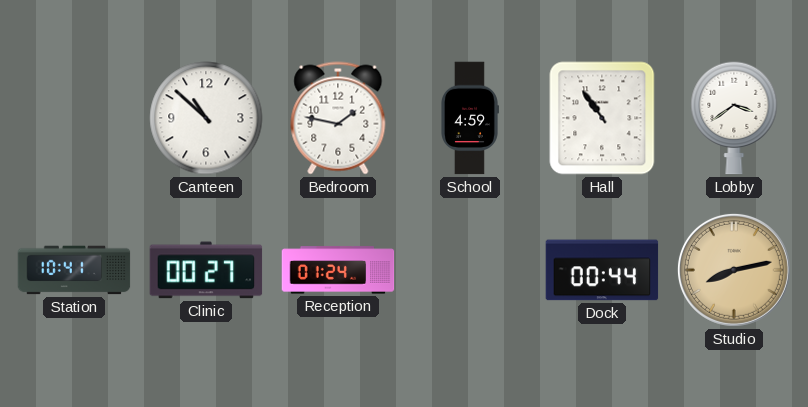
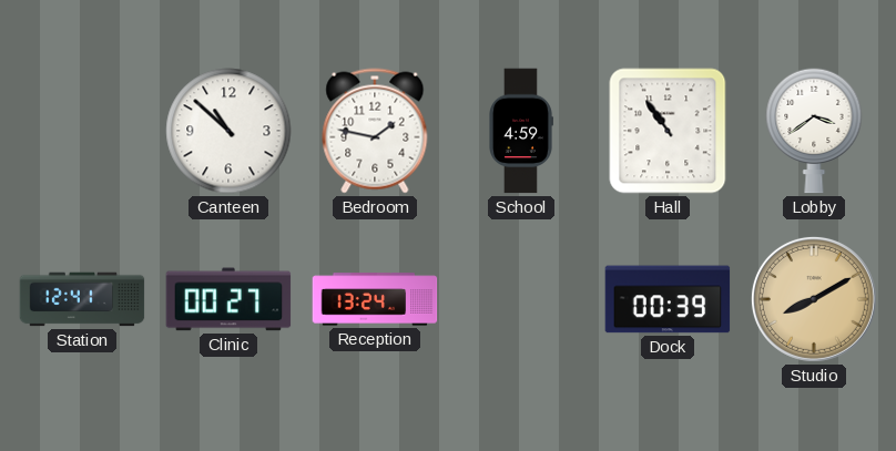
Station: 10:41 -> 12:41 (82, 299)
Reception: 01:24 -> 13:24 (375, 299)
Dock: 00:44 -> 00:39 (668, 299)
Studio: 8:13 -> 8:10 (814, 299)
